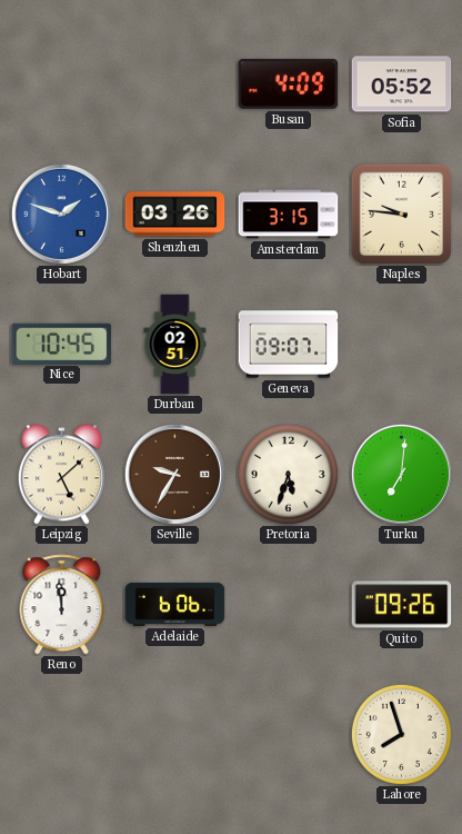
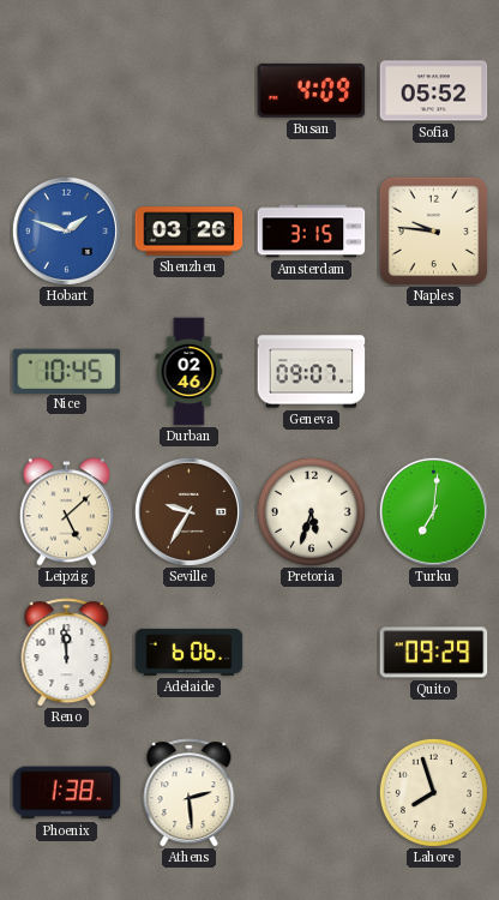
Durban: 02:51 -> 02:46 (190, 372)
Quito: 09:26 -> 09:29 (434, 653)
Phoenix: none -> 1:38 (67, 793)
Athens: none -> 2:29 (190, 793)
